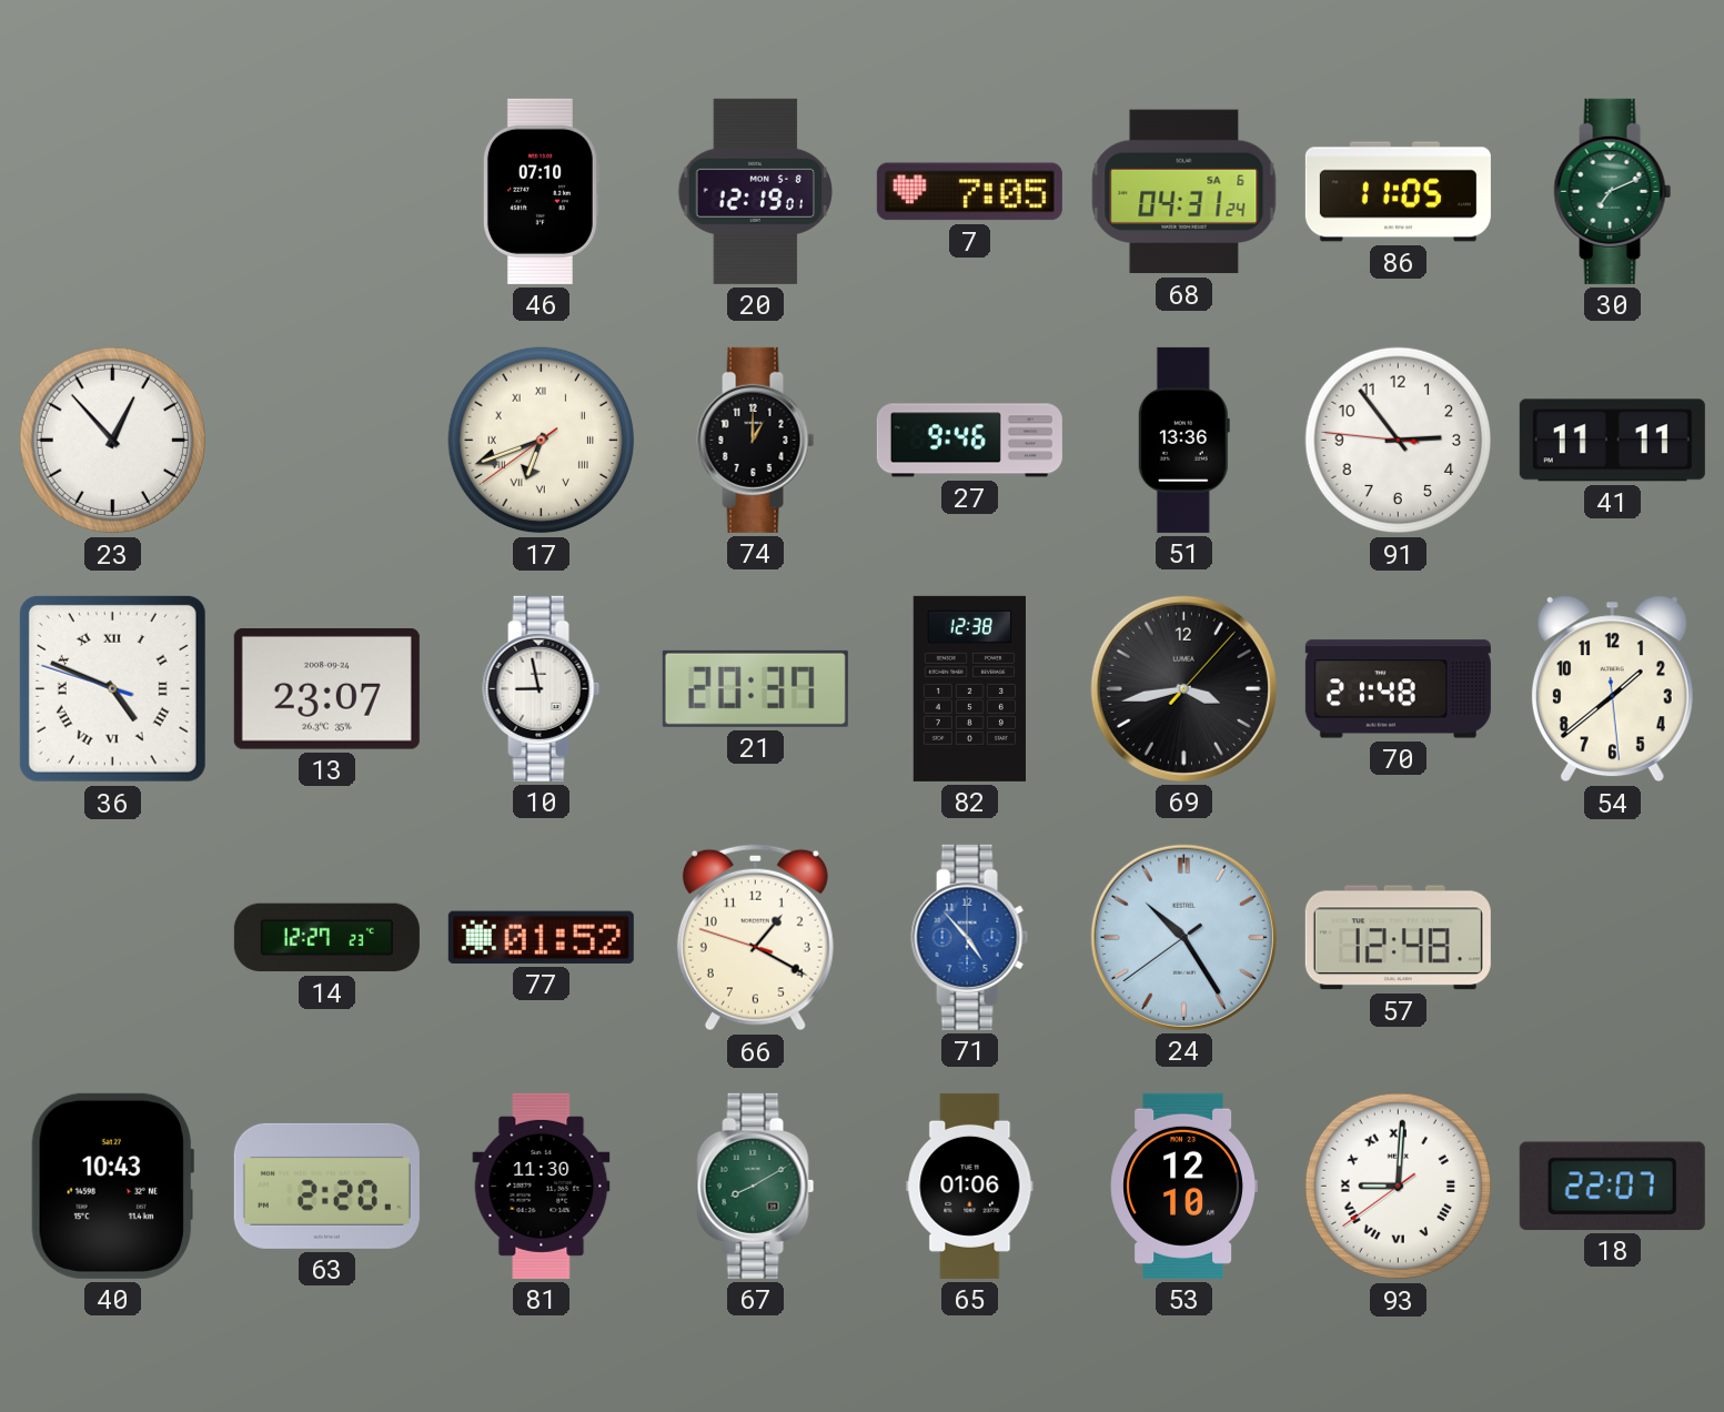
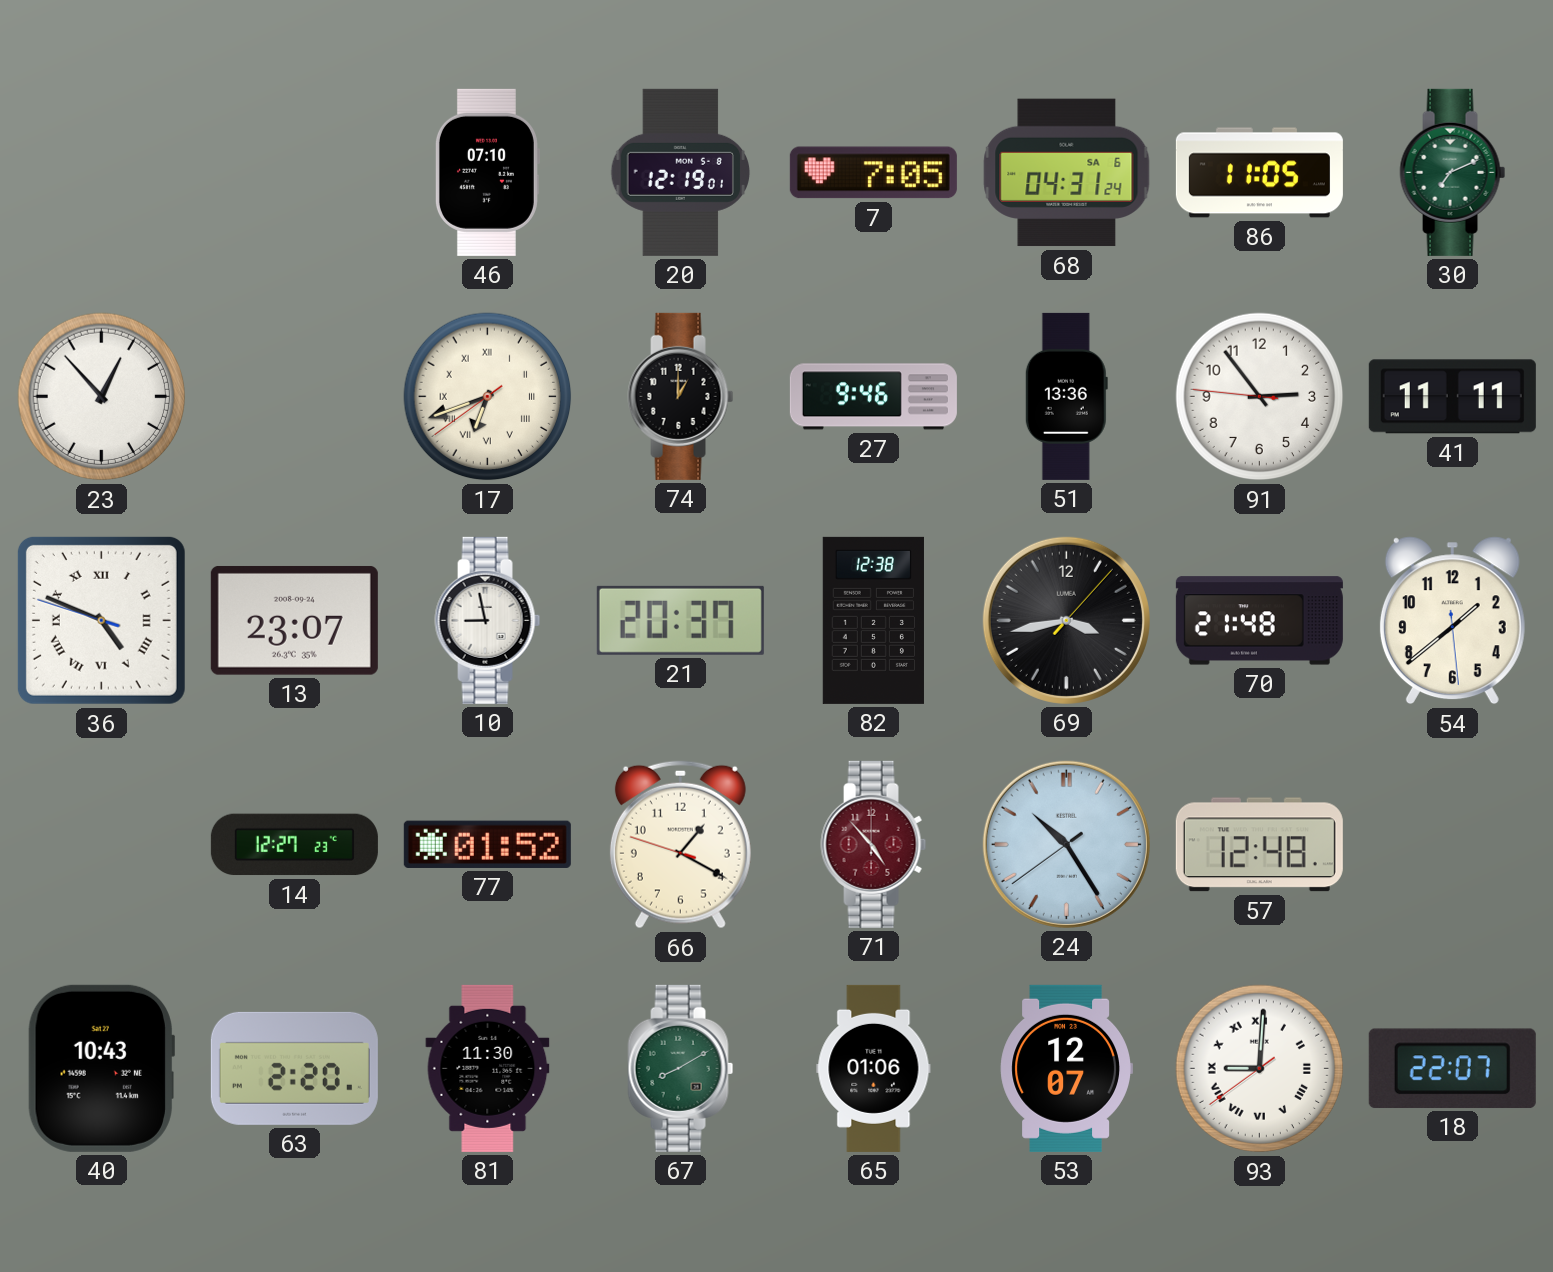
71 dial: blue -> burgundy (874, 844)
53: 12:10 -> 12:07 (1066, 1068)
